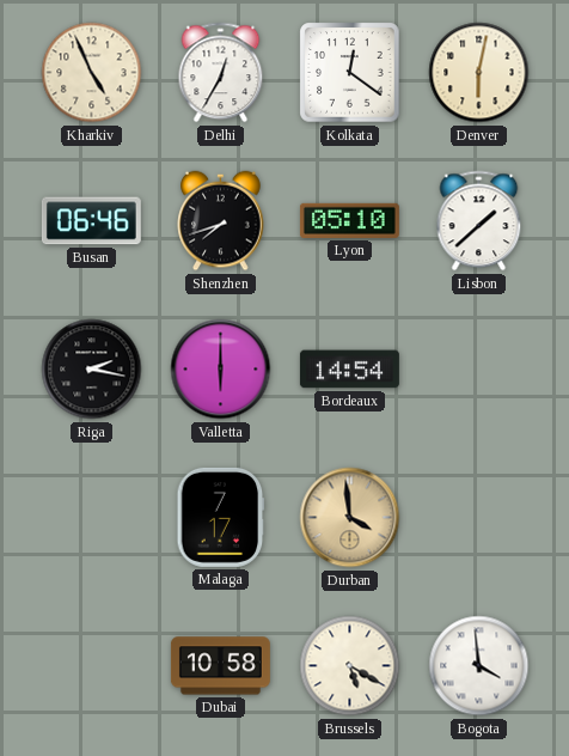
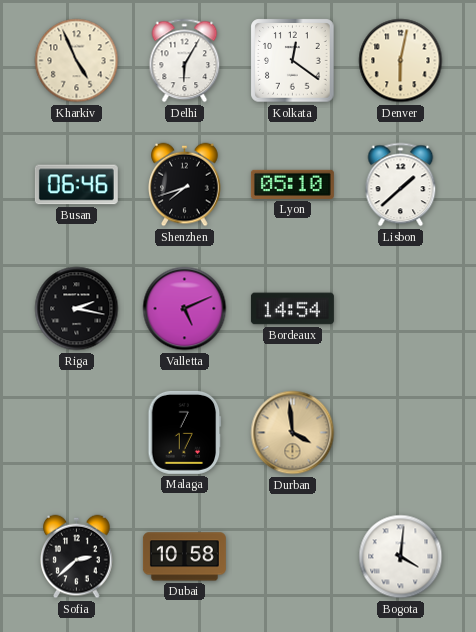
Delhi: 12:35 -> 6:05 (185, 61)
Valletta: 6:00 -> 5:11 (185, 309)
Sofia: none -> 2:38 (77, 557)
Brussels: 5:20 -> none (350, 666)
Bogota: 3:59 -> 4:01 (401, 557)
